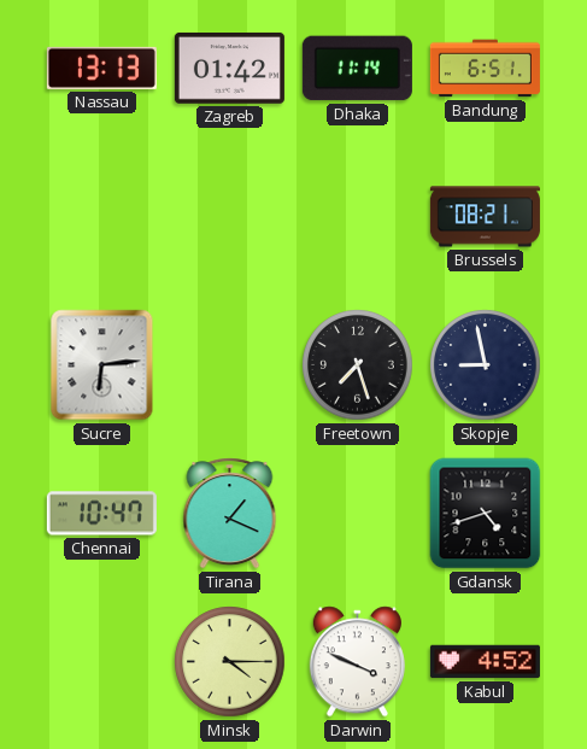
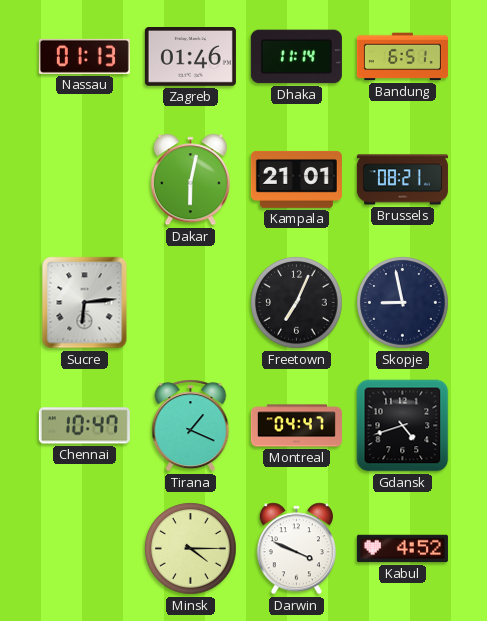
Nassau: 13:13 -> 01:13 (84, 56)
Zagreb: 01:42 -> 01:46 (190, 57)
Dakar: none -> 6:02 (190, 180)
Kampala: none -> 21:01 (296, 179)
Freetown: 7:27 -> 7:04 (297, 303)
Montreal: none -> 04:47 (296, 426)
